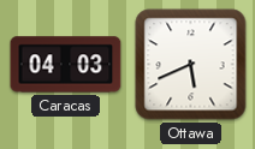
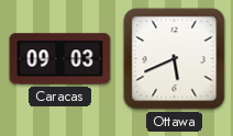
Caracas: 04:03 -> 09:03 (60, 59)
